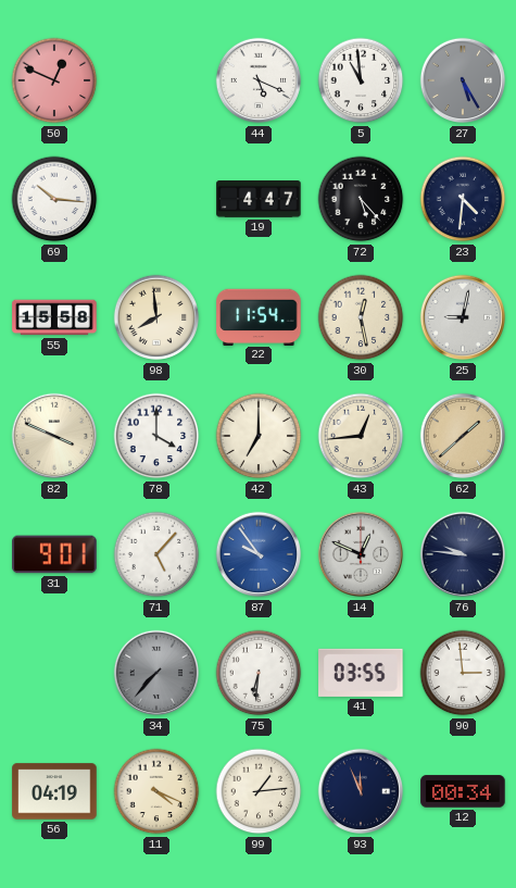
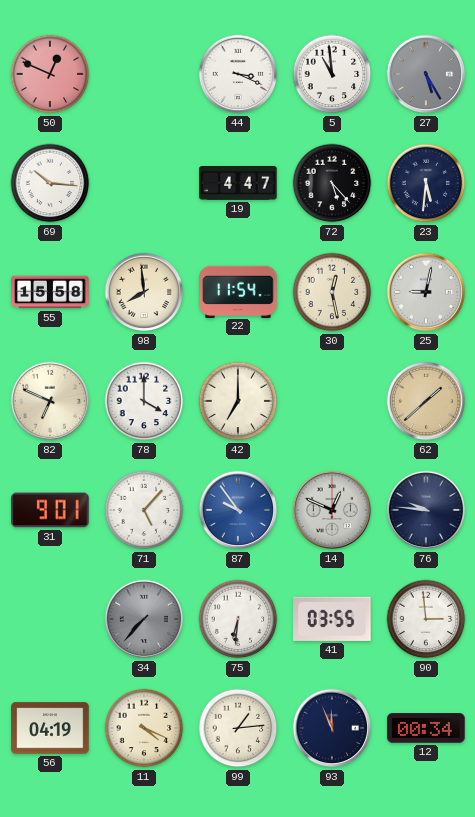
44: 5:19 -> 3:19 (238, 74)
23: 4:31 -> 5:31 (426, 183)
82: 3:49 -> 6:49 (50, 401)
43: 12:44 -> none (361, 436)
